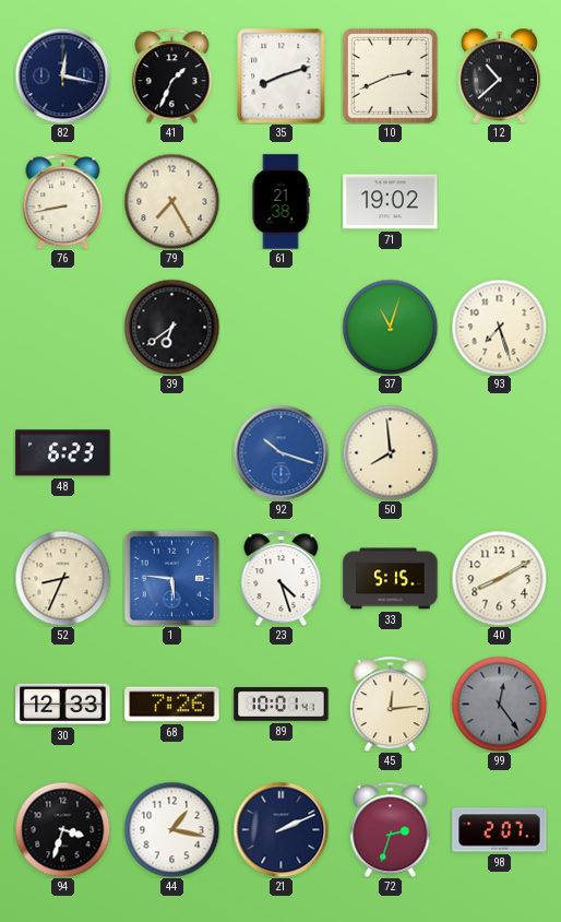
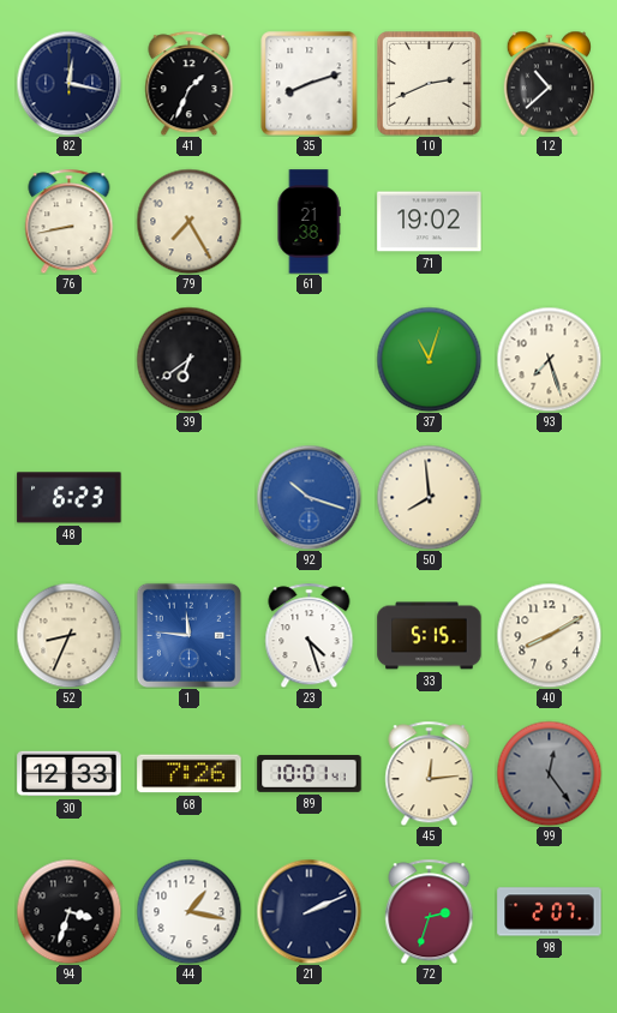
1: 5:46 -> 11:46 (188, 635)
